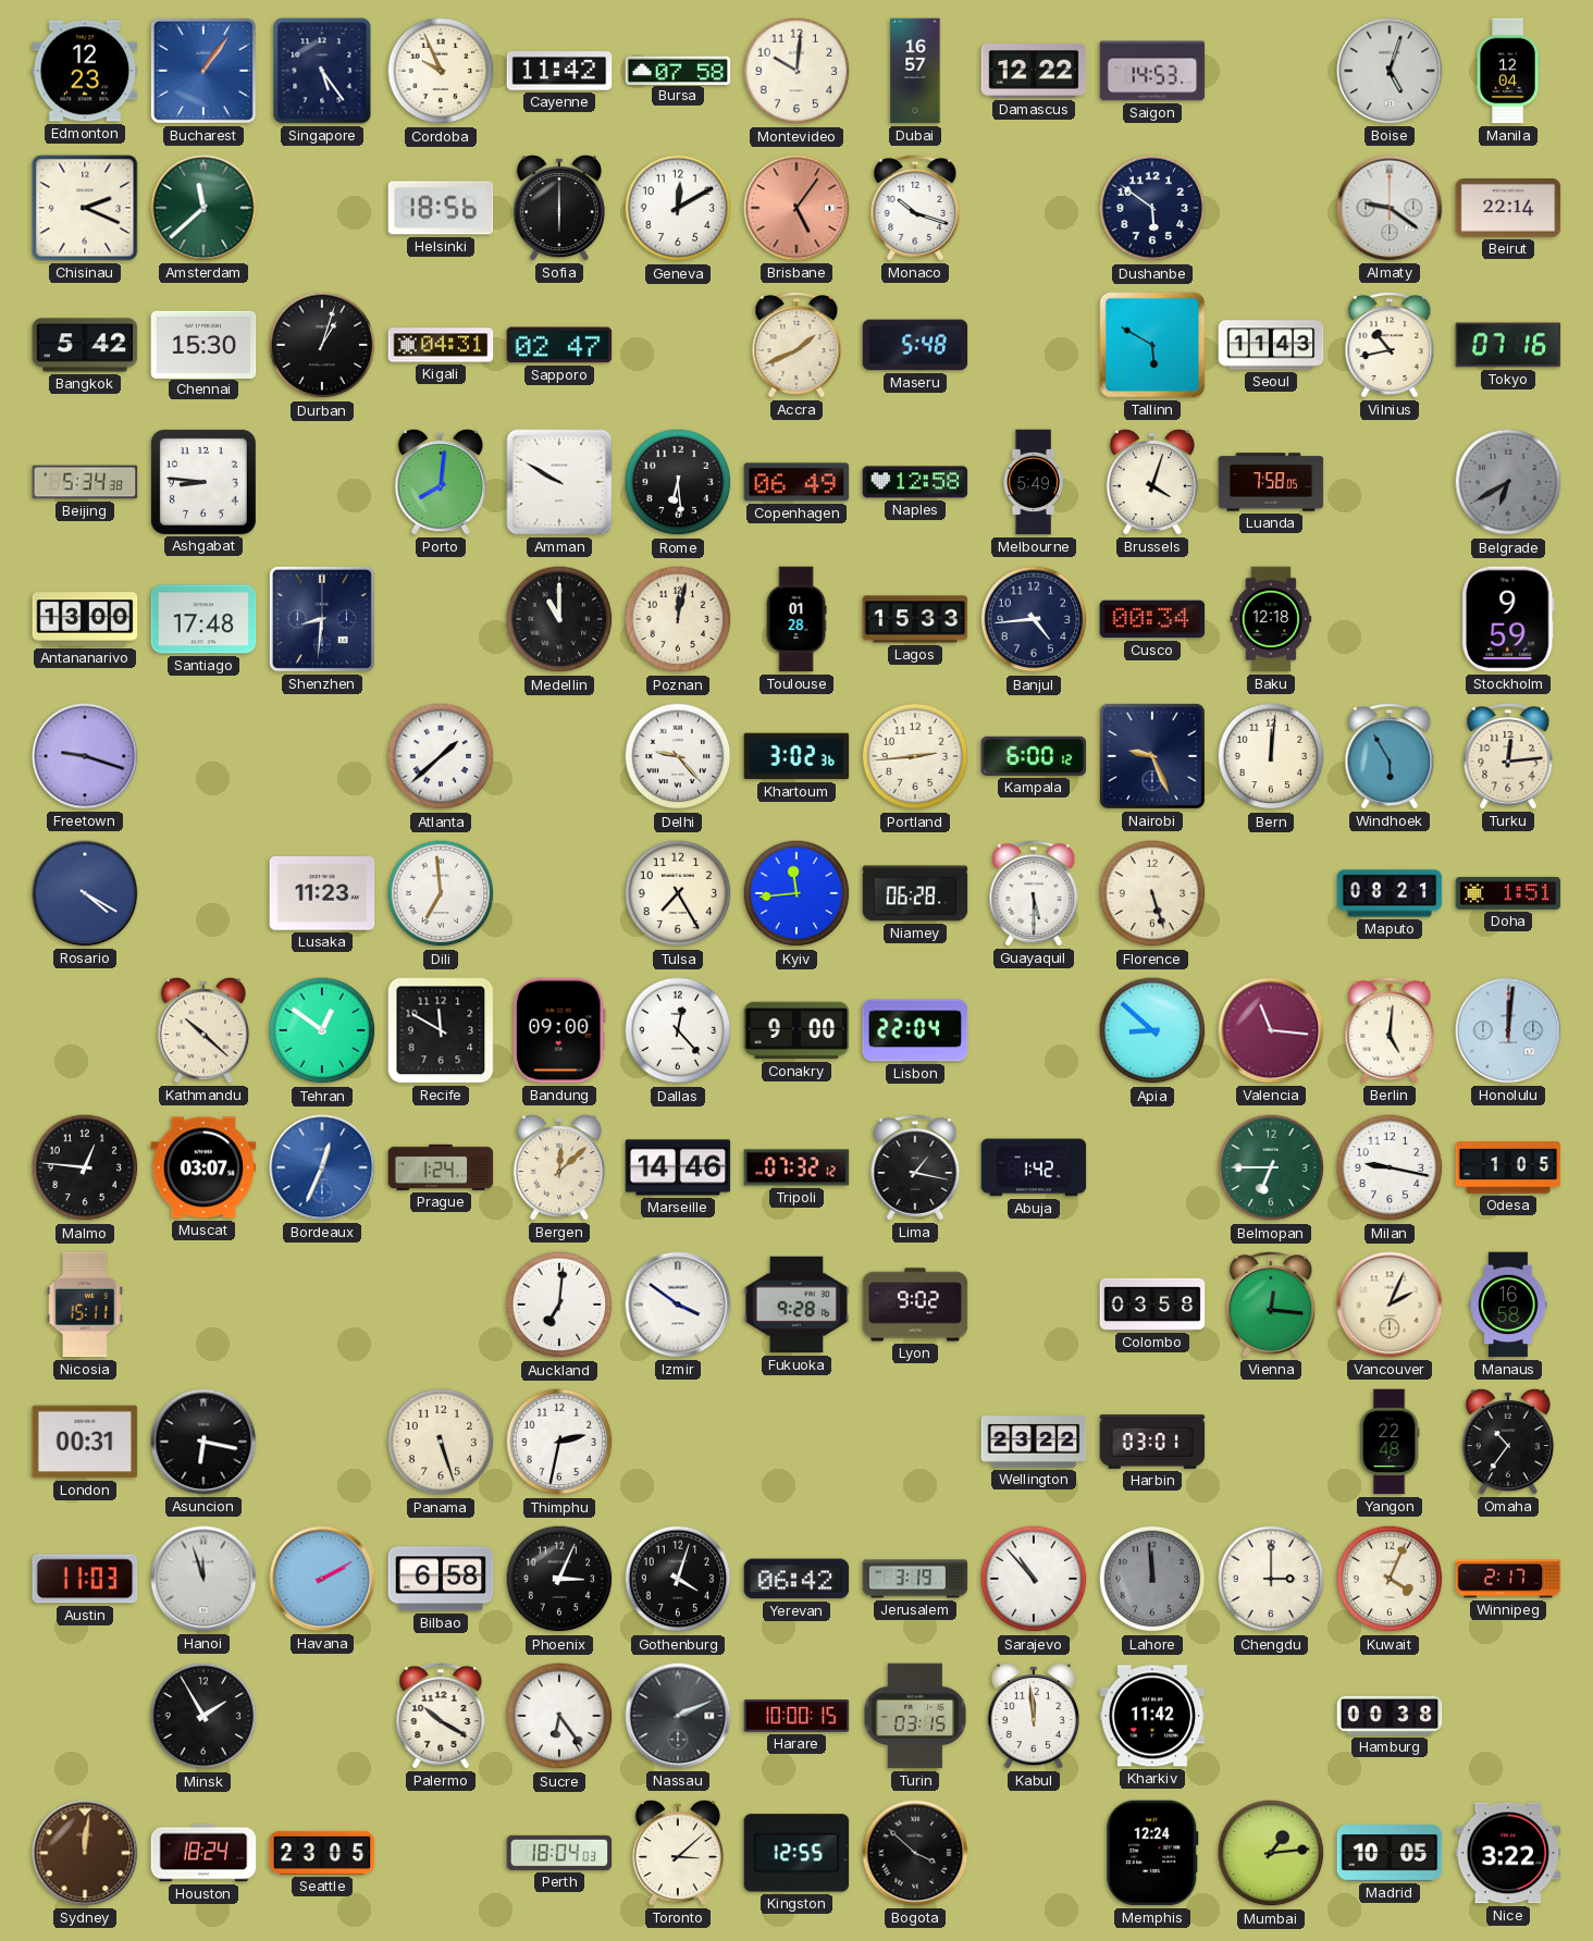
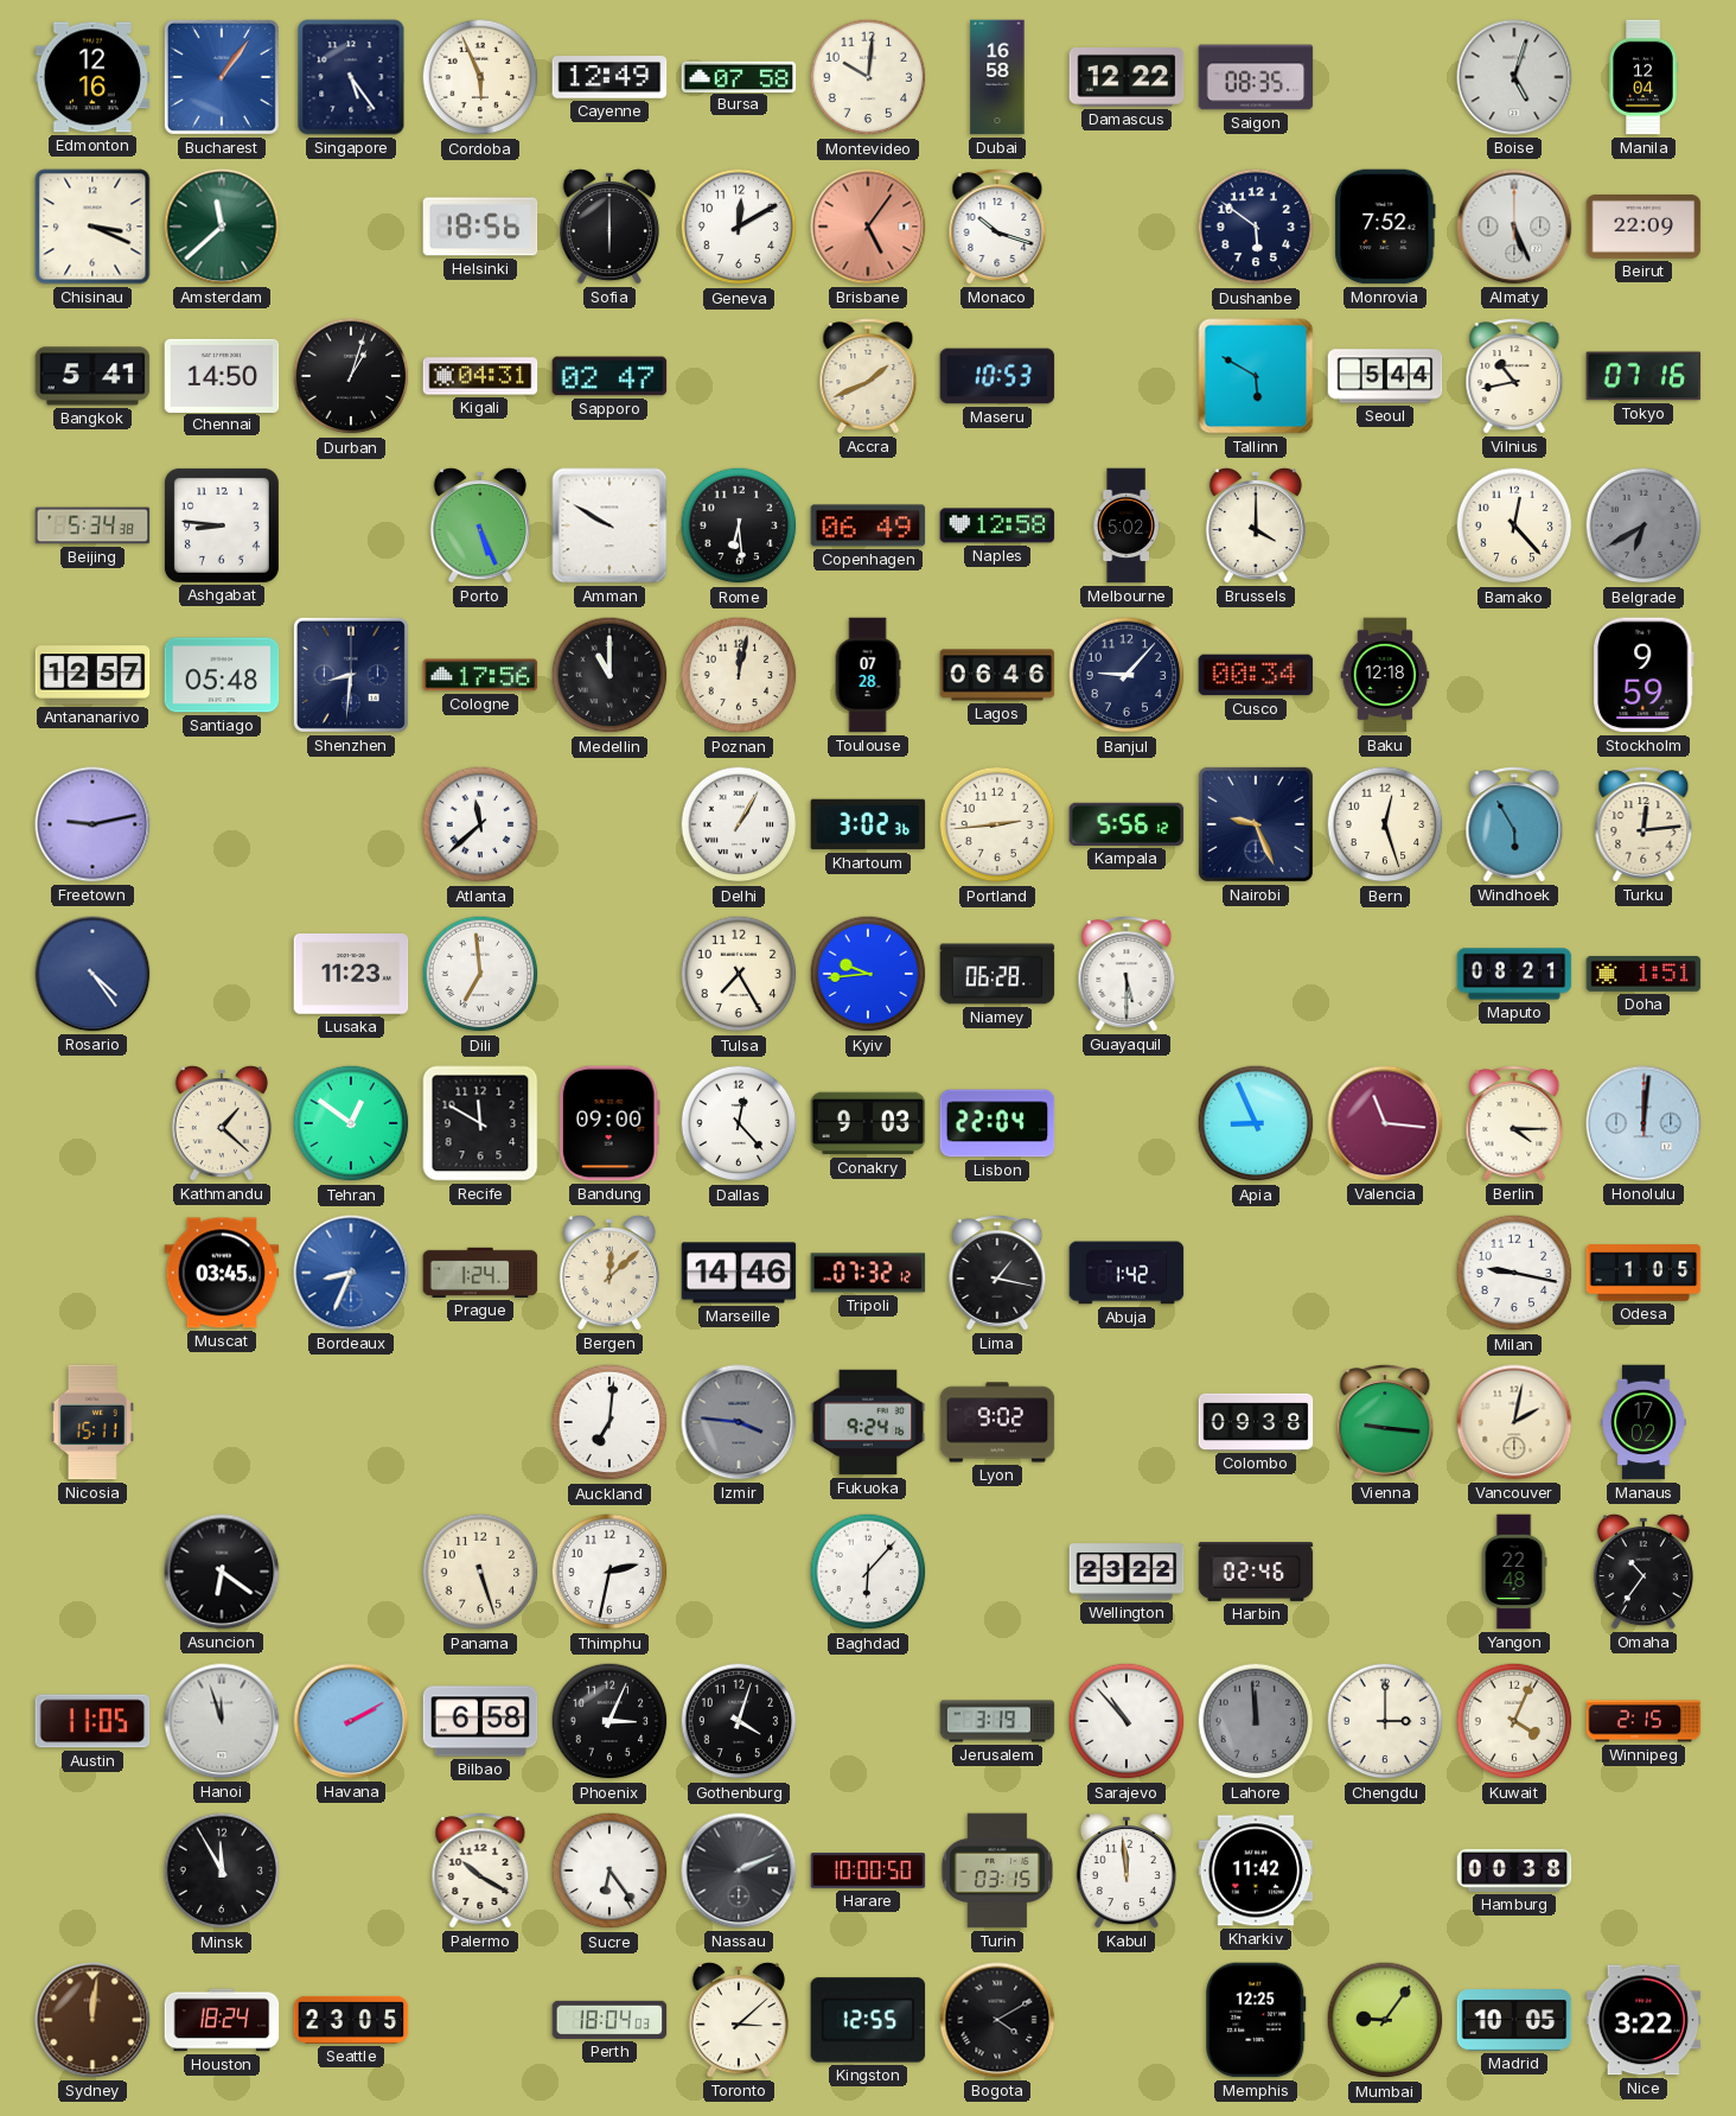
Edmonton: 12:23 -> 12:16 (92, 77)
Cordoba: 9:56 -> 5:56 (480, 77)
Cayenne: 11:42 -> 12:49 (609, 77)
Dubai: 16:57 -> 16:58 (997, 77)
Saigon: 14:53 -> 08:35 (1256, 77)
Chisinau: 2:19 -> 3:19 (92, 227)
Monrovia: none -> 7:52 (1385, 227)
Almaty: 9:21 -> 5:26 (1514, 227)
Beirut: 22:14 -> 22:09 (1644, 228)
Bangkok: 5:42 -> 5:41 (92, 376)
Chennai: 15:30 -> 14:50 (222, 375)
Maseru: 5:48 -> 10:53 (997, 376)
Seoul: 11:43 -> 5:44 (1385, 376)
Porto: 8:01 -> 5:26 (480, 525)
Melbourne: 5:49 -> 5:02 (1127, 525)
Brussels: 4:03 -> 4:00 (1256, 525)
Luanda: 7:58 -> none (1271, 482)
Bamako: none -> 12:23 (1514, 525)
Antananarivo: 13:00 -> 12:57 (92, 675)
Santiago: 17:48 -> 05:48 (222, 675)
Cologne: none -> 17:56 (480, 675)
Toulouse: 01:28 -> 07:28 (868, 675)
Lagos: 15:33 -> 06:46 (997, 675)
Banjul: 4:44 -> 9:07 (1127, 675)
Freetown: 9:18 -> 9:13 (92, 824)
Atlanta: 1:38 -> 11:38 (480, 824)
Delhi: 9:23 -> 1:05 (739, 824)
Kampala: 6:00 -> 5:56 (1127, 824)
Bern: 12:01 -> 12:27 (1385, 824)
Rosario: 4:20 -> 4:24 (92, 974)
Kyiv: 11:44 -> 9:44 (868, 974)
Florence: 5:27 -> none (1152, 893)
Kathmandu: 10:22 -> 1:22 (222, 1123)
Conakry: 9:00 -> 9:03 (868, 1123)
Apia: 8:52 -> 8:56 (1256, 1123)
Berlin: 5:01 -> 4:15 (1514, 1123)
Malmo: 12:46 -> none (85, 1167)
Muscat: 03:07 -> 03:45 (222, 1273)
Bordeaux: 12:34 -> 8:34 (351, 1273)
Belmopan: 6:45 -> none (1271, 1167)
Izmir: 3:51 -> 3:46 (739, 1422)
Izmir dial: white -> grey (739, 1422)
Fukuoka: 9:28 -> 9:24 (868, 1422)
Colombo: 03:58 -> 09:38 (1256, 1422)
Vienna: 12:16 -> 9:16 (1385, 1422)
Vancouver: 2:04 -> 2:02 (1514, 1422)
Manaus: 16:58 -> 17:02 (1644, 1422)
London: 00:31 -> none (85, 1442)
Asuncion: 6:17 -> 6:21 (222, 1572)
Baghdad: none -> 6:07 (868, 1572)
Harbin: 03:01 -> 02:46 (1256, 1573)
Austin: 11:03 -> 11:05 (92, 1721)
Yerevan: 06:42 -> none (796, 1579)
Winnipeg: 2:17 -> 2:15 (1644, 1721)
Minsk: 1:55 -> 11:55 (222, 1870)
Harare: 10:00:15 -> 10:00:50 (868, 1870)
Bogota: 3:52 -> 4:10 (997, 2020)
Memphis: 12:24 -> 12:25 (1256, 2020)
Mumbai: 1:14 -> 9:06 (1385, 2020)
